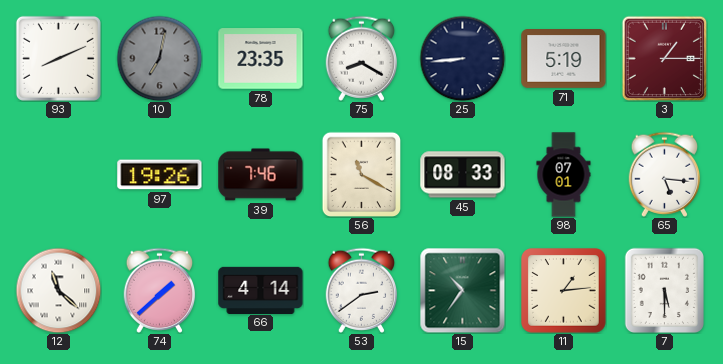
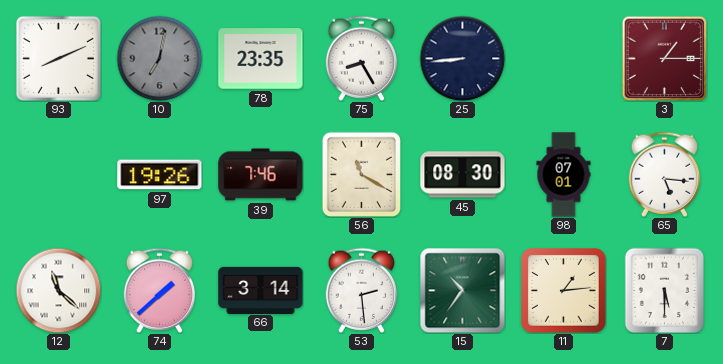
75: 8:20 -> 8:25 (362, 58)
71: 5:19 -> none (564, 59)
45: 08:33 -> 08:30 (463, 175)
66: 4:14 -> 3:14 (261, 290)
53: 2:39 -> 2:29 (362, 290)
